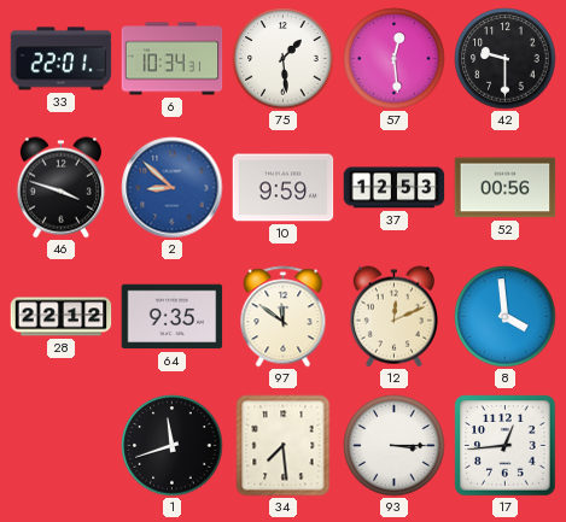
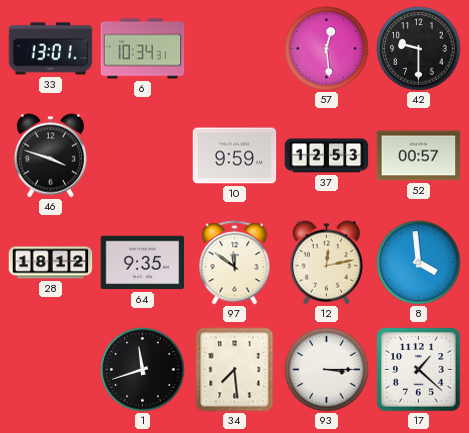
33: 22:01 -> 13:01 (51, 49)
75: 1:29 -> none (284, 59)
2: 8:52 -> none (173, 188)
52: 00:56 -> 00:57 (419, 156)
28: 22:12 -> 18:12 (51, 263)
12: 12:11 -> 12:13 (326, 263)
17: 12:44 -> 1:22 (419, 370)
